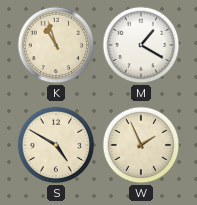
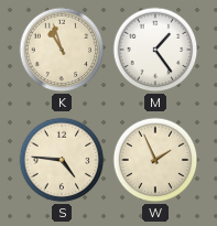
M: 1:20 -> 1:24 (155, 50)
S: 4:50 -> 4:46 (62, 160)
